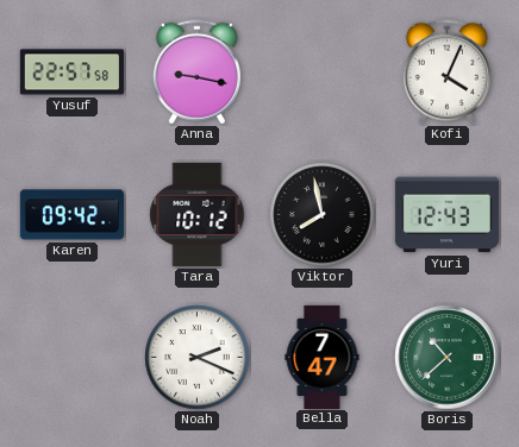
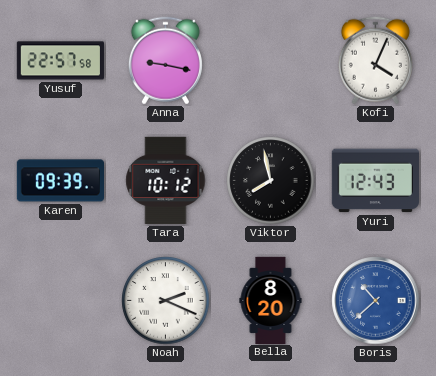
Karen: 09:42 -> 09:39 (60, 181)
Bella: 7:47 -> 8:20 (271, 300)
Boris dial: green -> blue (376, 301)
